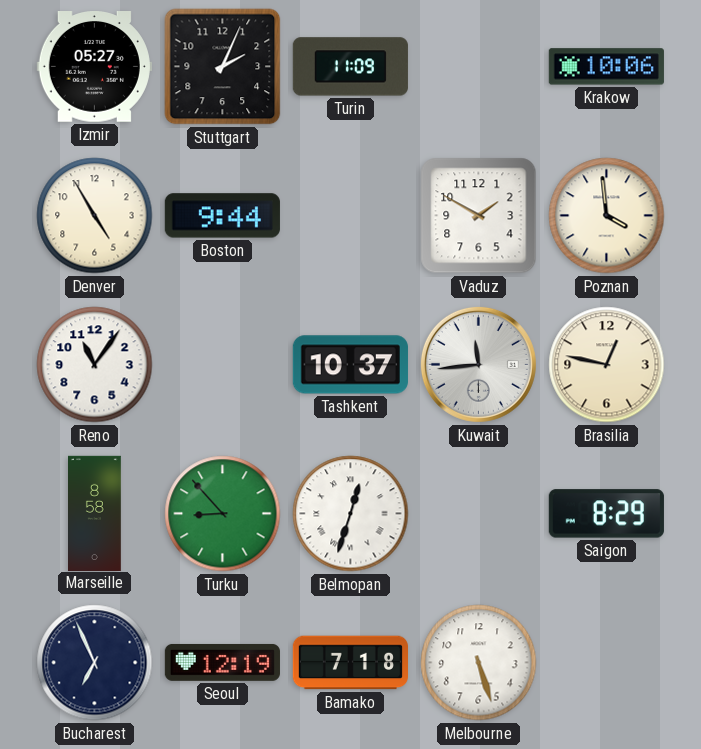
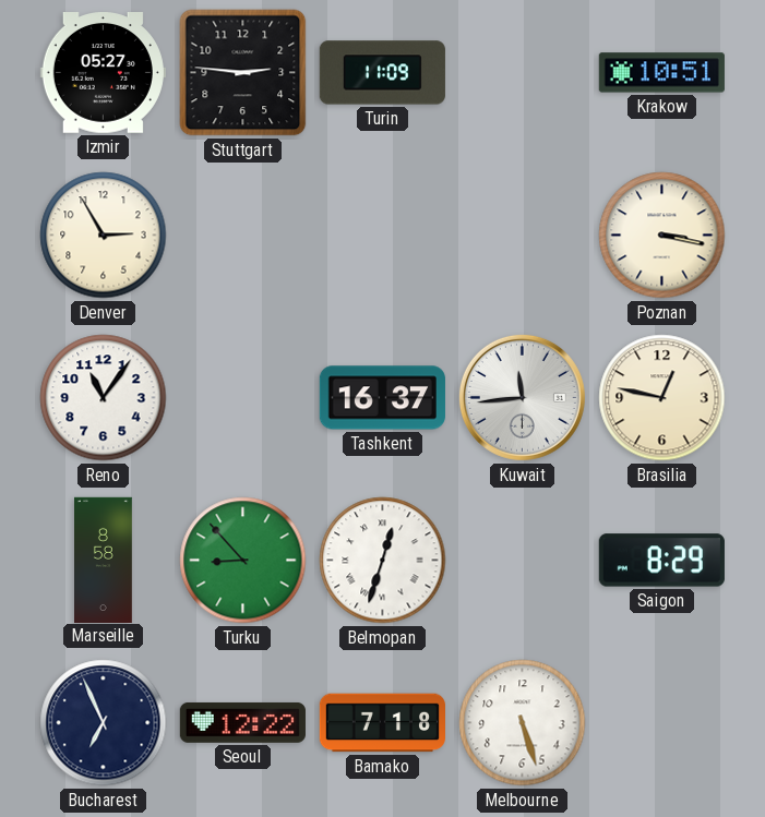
Stuttgart: 2:04 -> 2:46 (243, 73)
Krakow: 10:06 -> 10:51 (661, 73)
Denver: 4:55 -> 2:55 (104, 236)
Boston: 9:44 -> none (222, 216)
Vaduz: 1:50 -> none (479, 216)
Poznan: 3:59 -> 3:17 (662, 236)
Tashkent: 10:37 -> 16:37 (382, 398)
Seoul: 12:19 -> 12:22 (242, 722)
